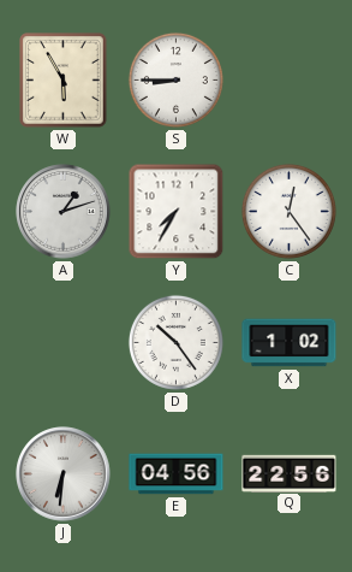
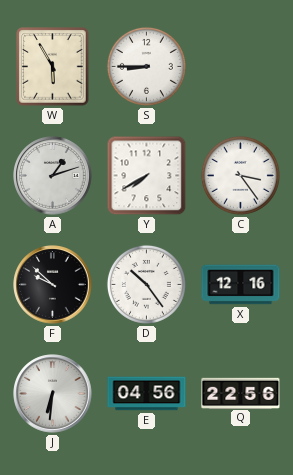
Y: 7:35 -> 7:40 (147, 176)
C: 12:24 -> 3:24 (240, 175)
F: none -> 9:52 (53, 285)
X: 1:02 -> 12:16 (241, 285)
